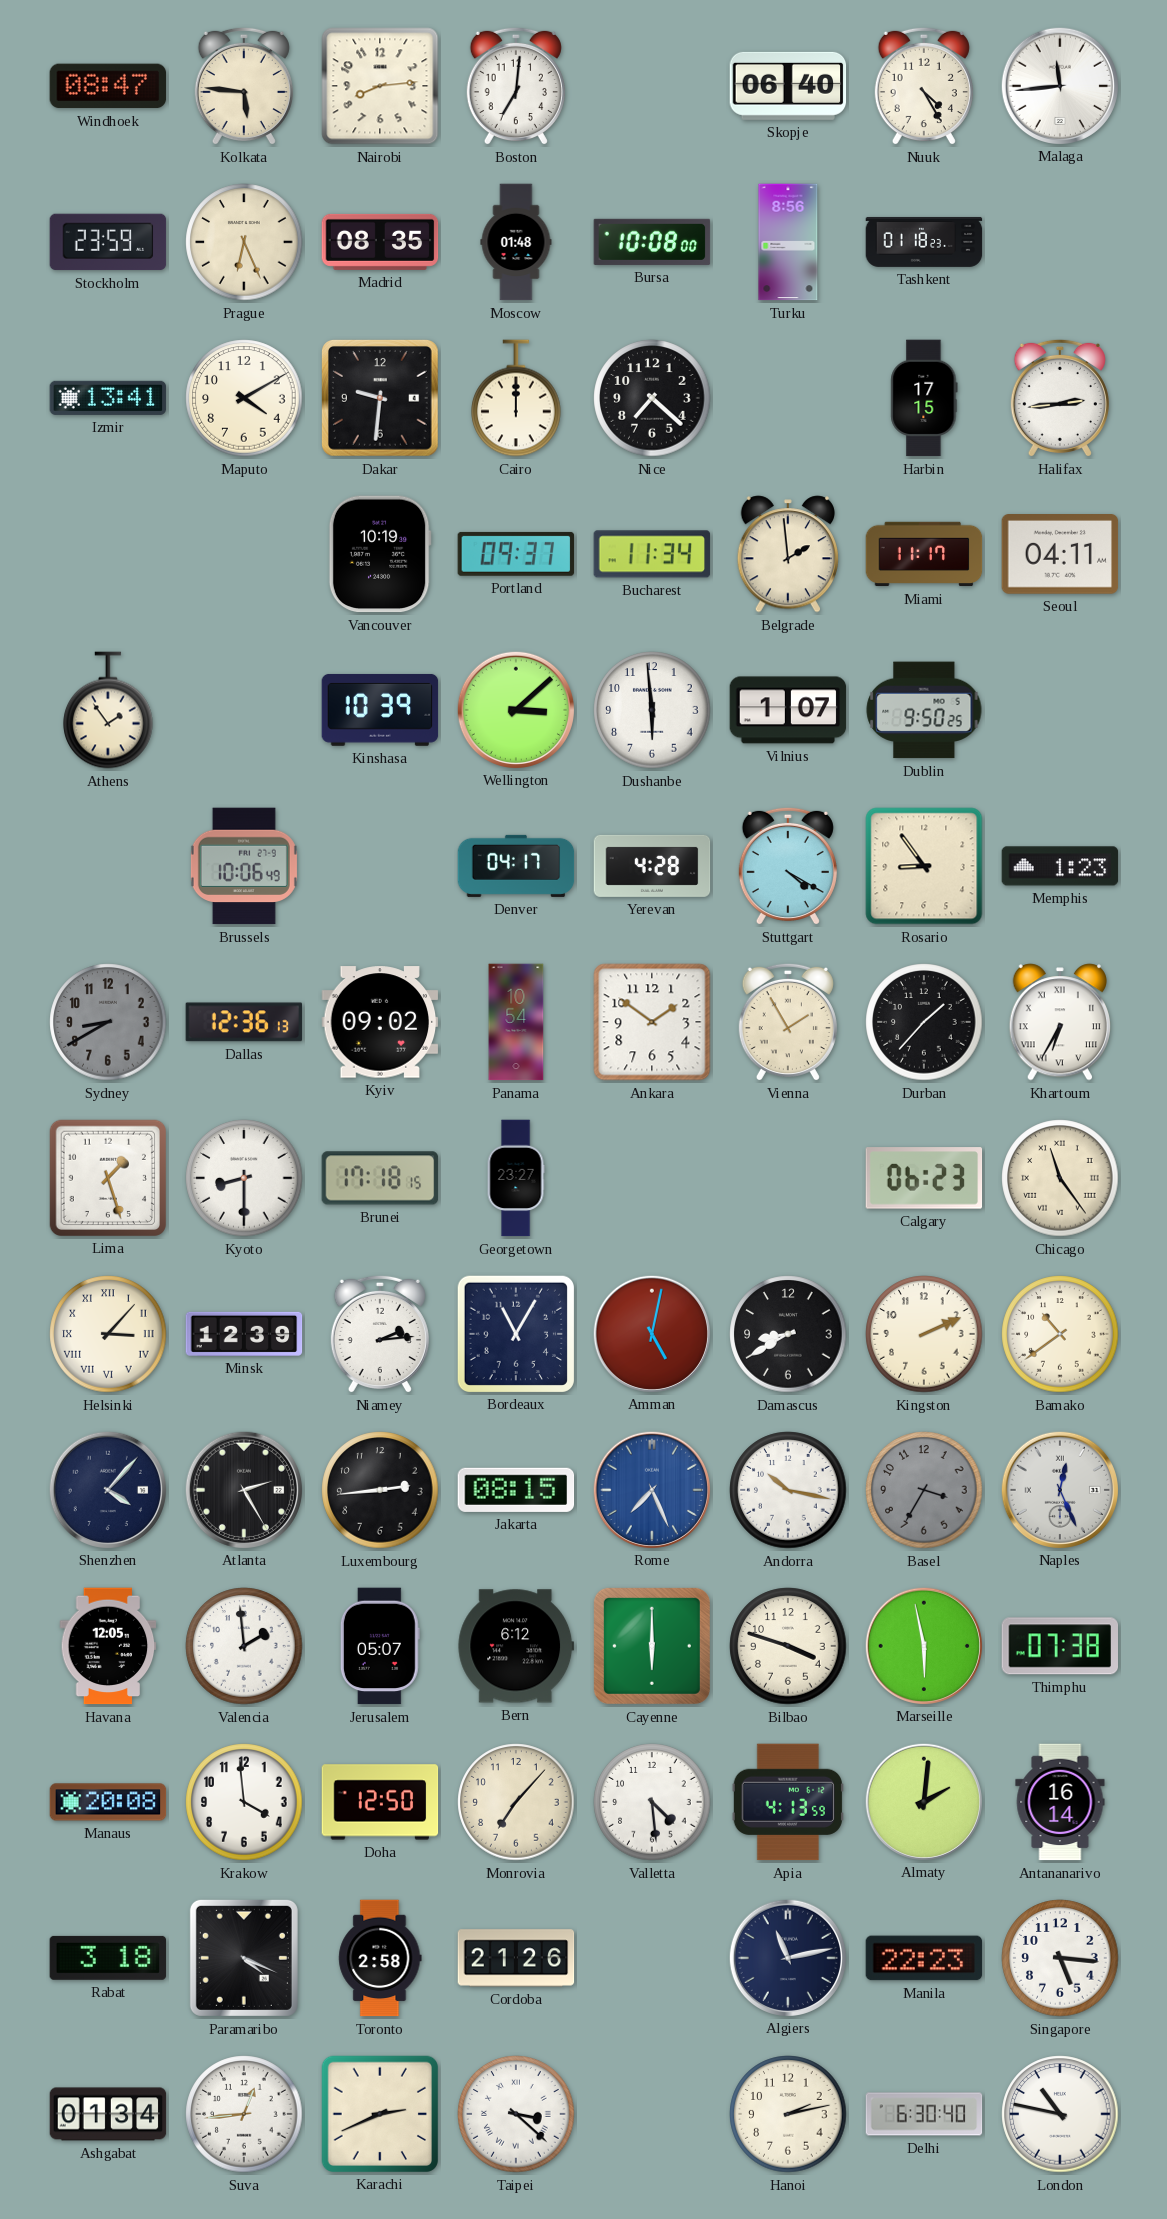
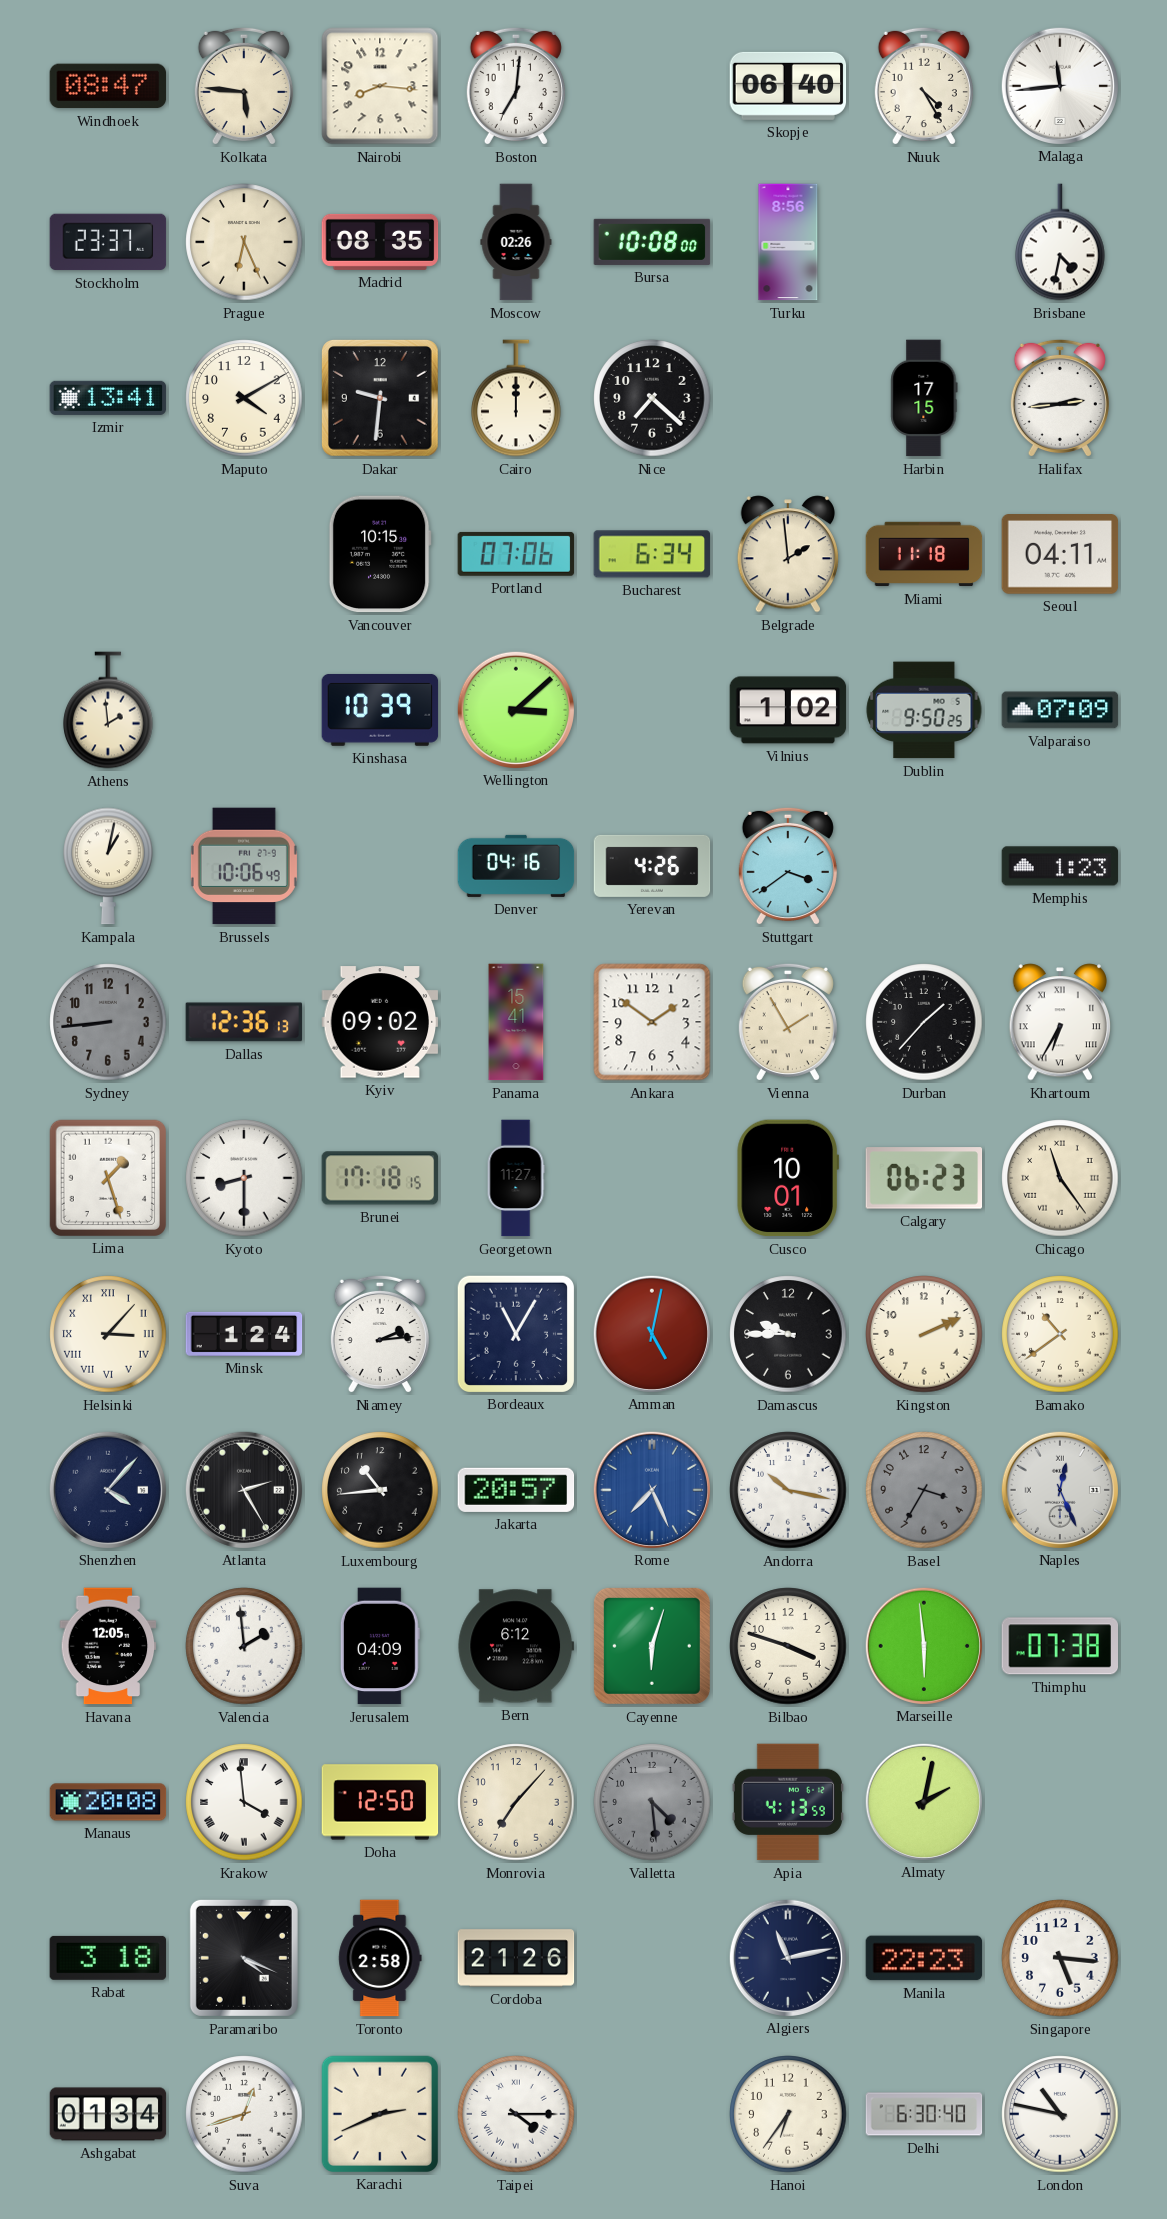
Nairobi: 8:14 -> 8:16 (380, 86)
Stockholm: 23:59 -> 23:37 (108, 242)
Moscow: 01:48 -> 02:26 (516, 242)
Tashkent: 01:18 -> none (924, 242)
Brisbane: none -> 4:32 (1060, 242)
Vancouver: 10:19 -> 10:15 (380, 554)
Portland: 09:37 -> 07:06 (516, 554)
Bucharest: 11:34 -> 6:34 (652, 554)
Miami: 11:17 -> 11:18 (924, 554)
Athens: 1:54 -> 1:59 (108, 710)
Dushanbe: 5:59 -> none (652, 710)
Vilnius: 1:07 -> 1:02 (788, 710)
Valparaiso: none -> 07:09 (1060, 710)
Kampala: none -> 1:02 (108, 866)
Denver: 04:17 -> 04:16 (516, 866)
Yerevan: 4:28 -> 4:26 (652, 866)
Stuttgart: 4:20 -> 3:39 (788, 866)
Rosario: 8:54 -> none (924, 866)
Sydney: 8:40 -> 8:44 (108, 1022)
Panama: 10:54 -> 15:41 (516, 1022)
Georgetown: 23:27 -> 11:27 (516, 1178)
Cusco: none -> 10:01 (788, 1178)
Minsk: 12:39 -> 1:24 (244, 1334)
Damascus: 8:40 -> 9:45 (788, 1334)
Luxembourg: 2:44 -> 10:44 (380, 1490)
Jakarta: 08:15 -> 20:57 (516, 1490)
Jerusalem: 05:07 -> 04:09 (380, 1646)
Cayenne: 6:00 -> 6:03 (652, 1646)
Marseille: 5:58 -> 5:59 (923, 1645)
Krakow numerals: Arabic -> Roman (244, 1802)
Valletta dial: white -> grey (652, 1802)
Almaty: 2:01 -> 2:02 (923, 1801)
Antananarivo: 16:14 -> none (1060, 1802)
Suva: 12:44 -> 12:42 (244, 2114)
Taipei: 3:22 -> 4:15 (516, 2114)
Hanoi: 2:13 -> 6:36 (788, 2114)
